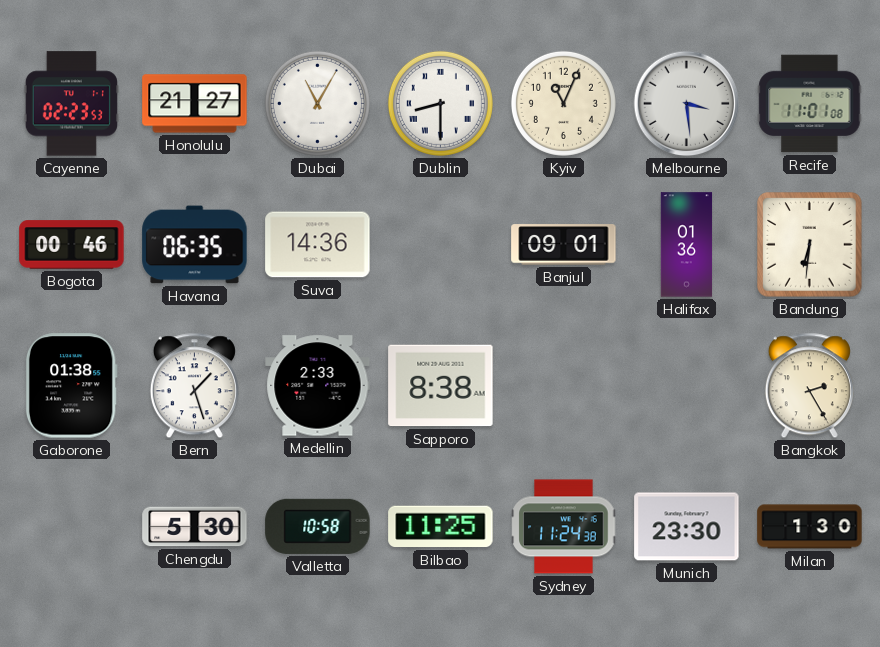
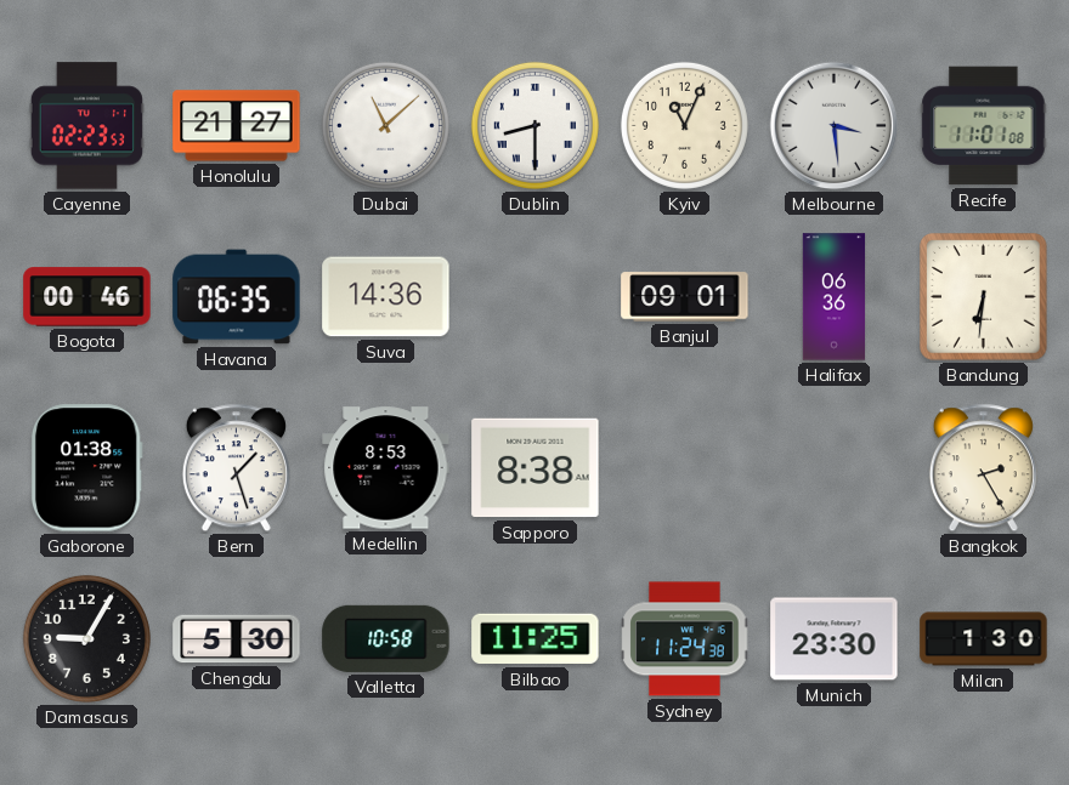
Dubai: 11:05 -> 11:08 (385, 125)
Halifax: 01:36 -> 06:36 (835, 297)
Medellin: 2:33 -> 8:53 (386, 468)
Damascus: none -> 9:05 (86, 638)
